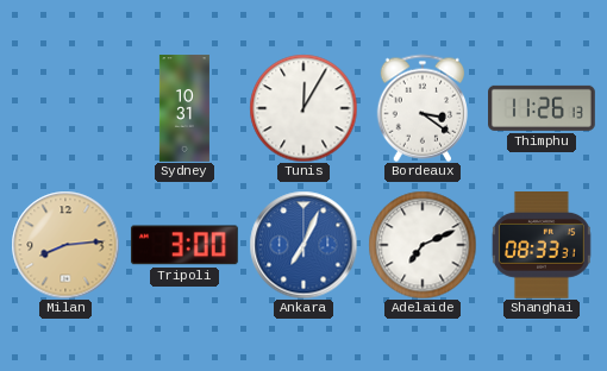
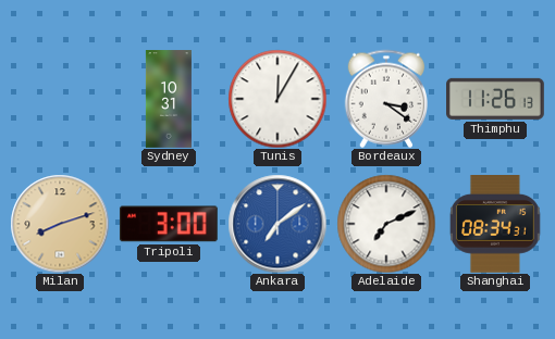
Milan: 8:14 -> 8:12 (60, 224)
Ankara: 7:04 -> 7:09 (277, 224)
Shanghai: 08:33 -> 08:34 (495, 225)
